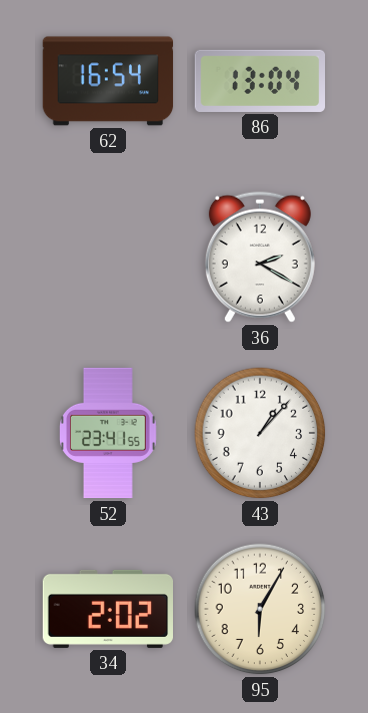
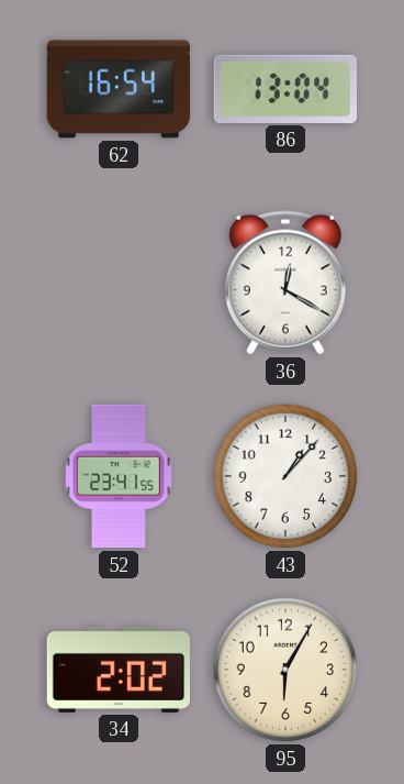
36: 2:20 -> 12:20 (285, 283)
